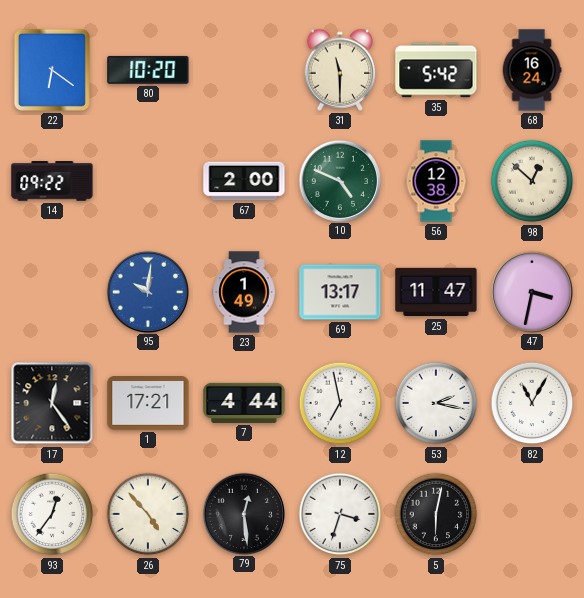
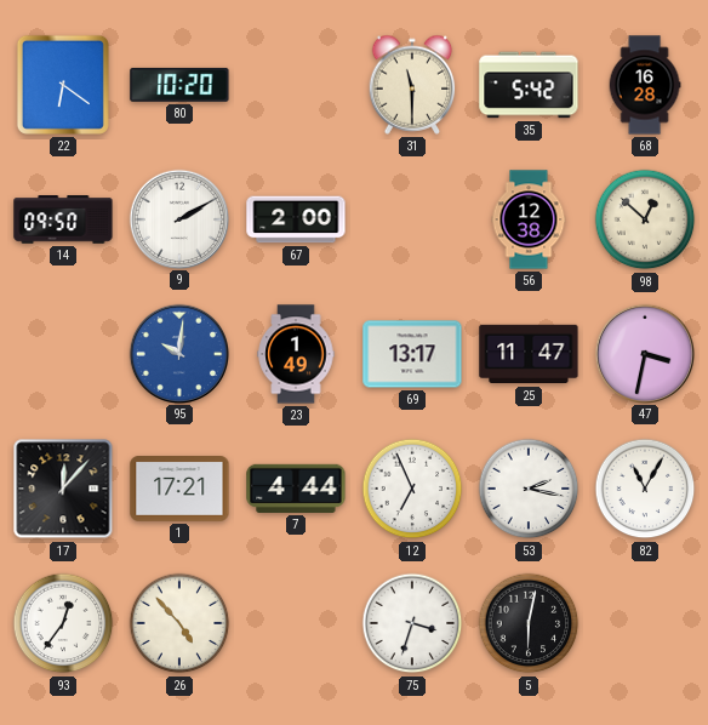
68: 16:24 -> 16:28 (645, 85)
14: 09:22 -> 09:50 (63, 219)
9: none -> 2:10 (178, 218)
10: 4:49 -> none (339, 180)
17: 12:24 -> 12:07 (63, 489)
12: 6:58 -> 6:56 (412, 489)
79: 12:29 -> none (243, 513)
